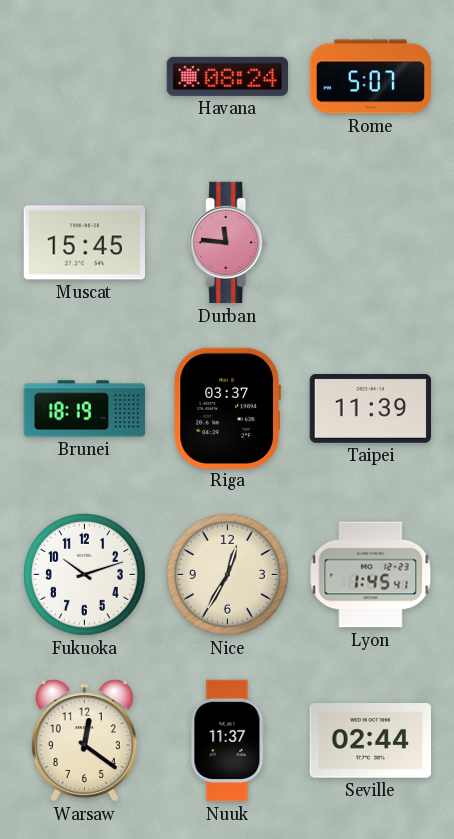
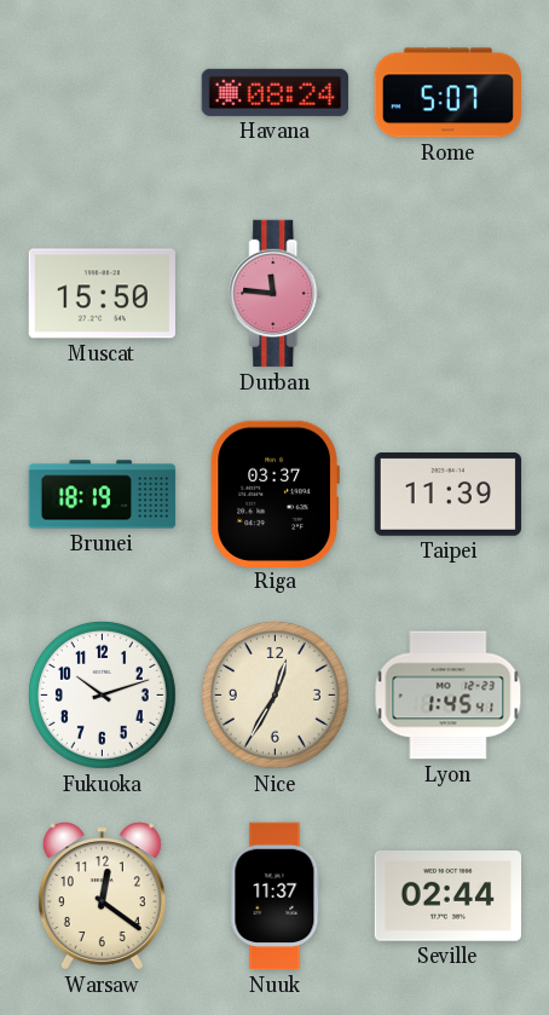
Muscat: 15:45 -> 15:50 (102, 294)
